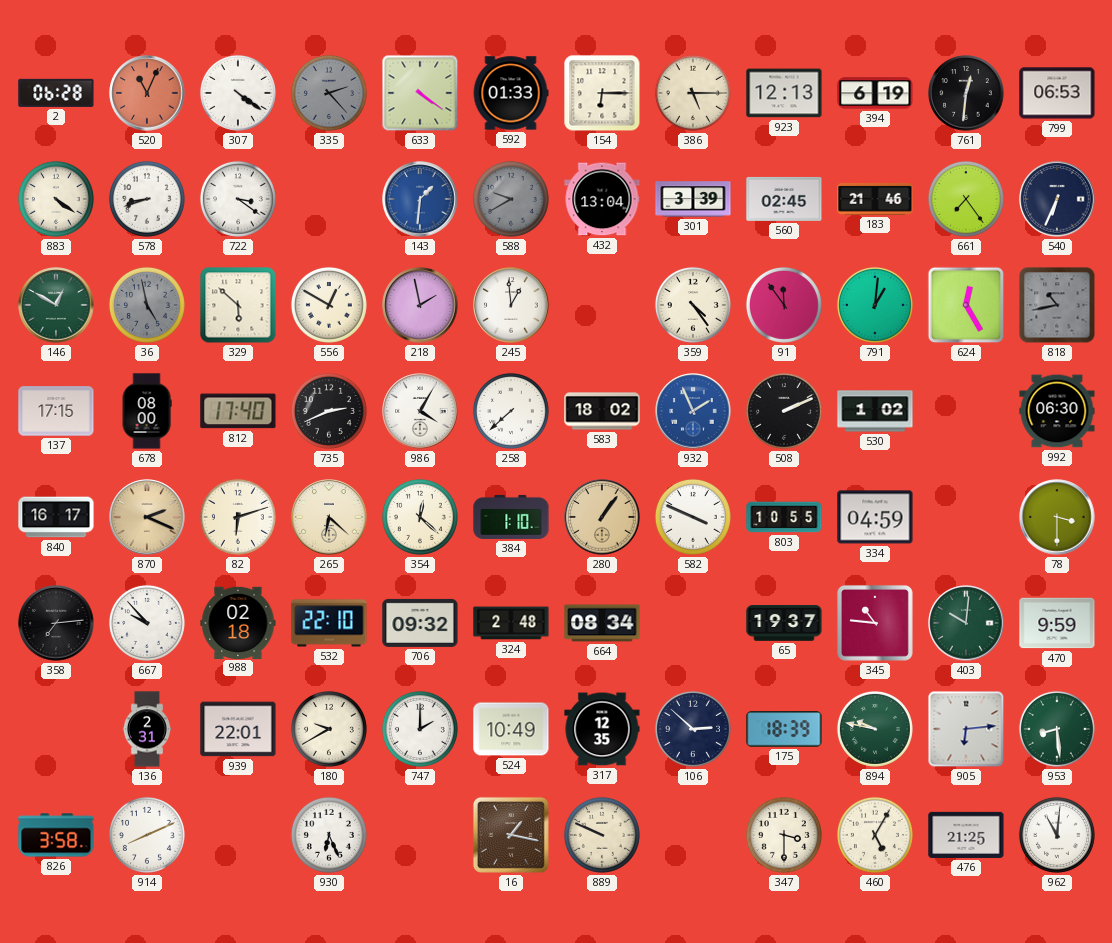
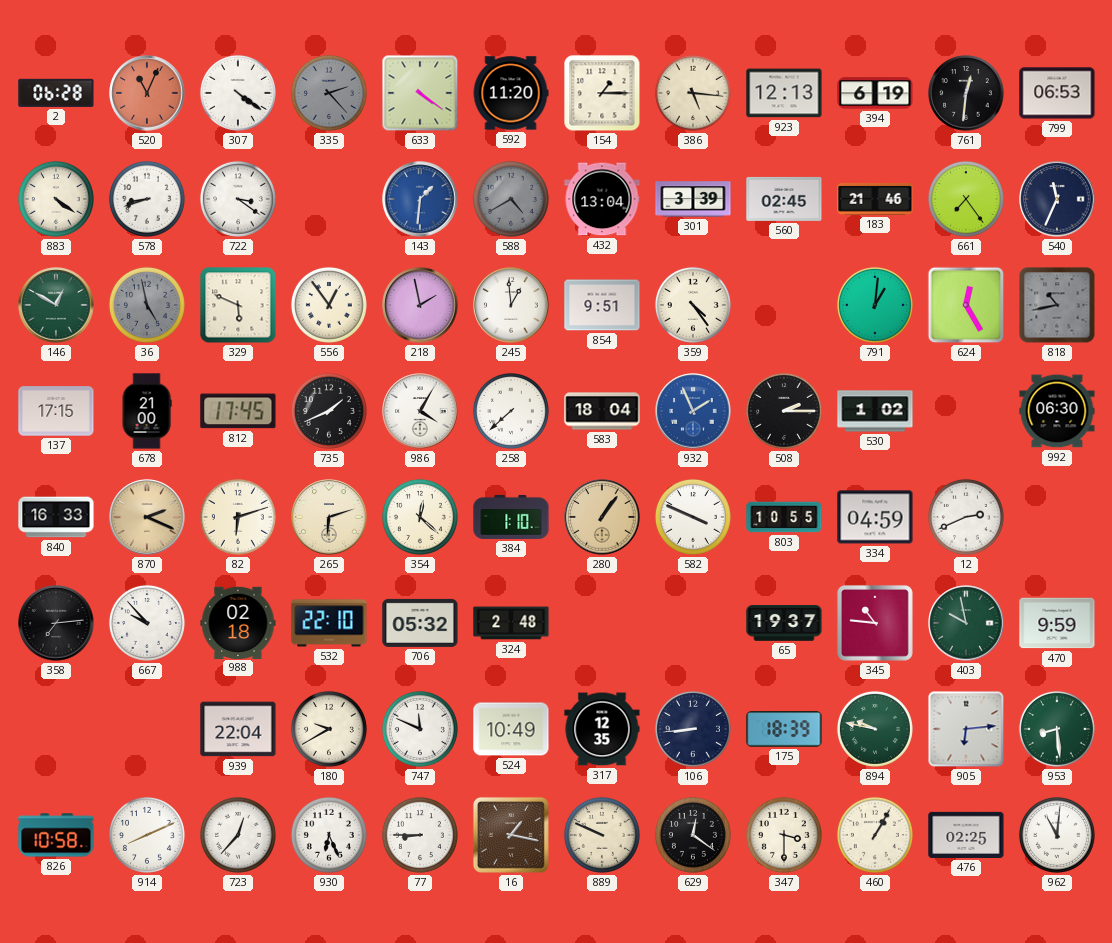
592: 01:33 -> 11:20 (511, 93)
154: 6:15 -> 1:15 (602, 93)
386: 5:15 -> 5:16 (693, 93)
588: 9:40 -> 4:40 (511, 199)
540: 6:34 -> 11:34 (1057, 199)
329: 5:52 -> 5:49 (238, 305)
556: 12:50 -> 12:54 (329, 305)
854: none -> 9:51 (602, 305)
91: 11:54 -> none (784, 305)
678: 08:00 -> 21:00 (147, 411)
812: 17:40 -> 17:45 (238, 411)
735: 2:41 -> 1:41 (329, 411)
583: 18:02 -> 18:04 (602, 411)
508: 2:11 -> 2:15 (784, 411)
840: 16:17 -> 16:33 (56, 517)
265: 6:22 -> 6:12 (329, 517)
12: none -> 2:41 (966, 517)
78: 3:30 -> none (1057, 517)
706: 09:32 -> 05:32 (420, 623)
664: 08:34 -> none (602, 623)
403: 10:01 -> 9:58 (966, 623)
136: 2:31 -> none (147, 729)
939: 22:01 -> 22:04 (238, 729)
747: 2:00 -> 11:49 (420, 729)
106: 2:52 -> 8:44 (693, 729)
826: 3:58 -> 10:58 (56, 835)
723: none -> 12:37 (238, 835)
77: none -> 8:45 (420, 835)
629: none -> 12:21 (693, 835)
460: 5:05 -> 1:05 (875, 835)
476: 21:25 -> 02:25 (966, 835)
